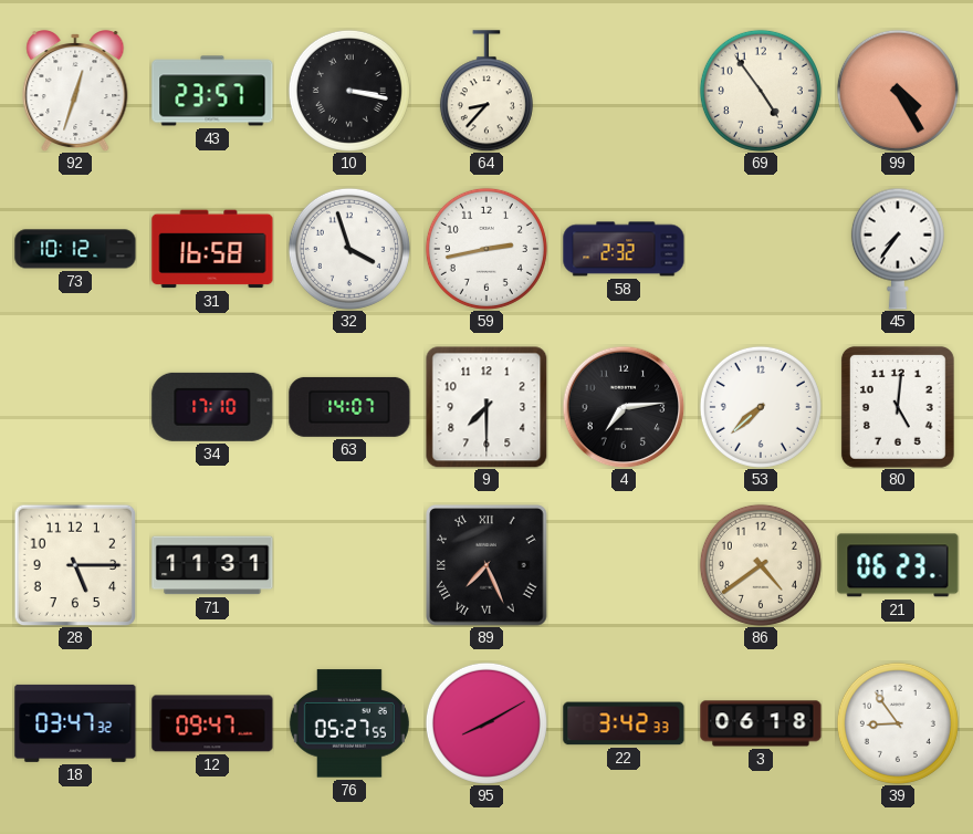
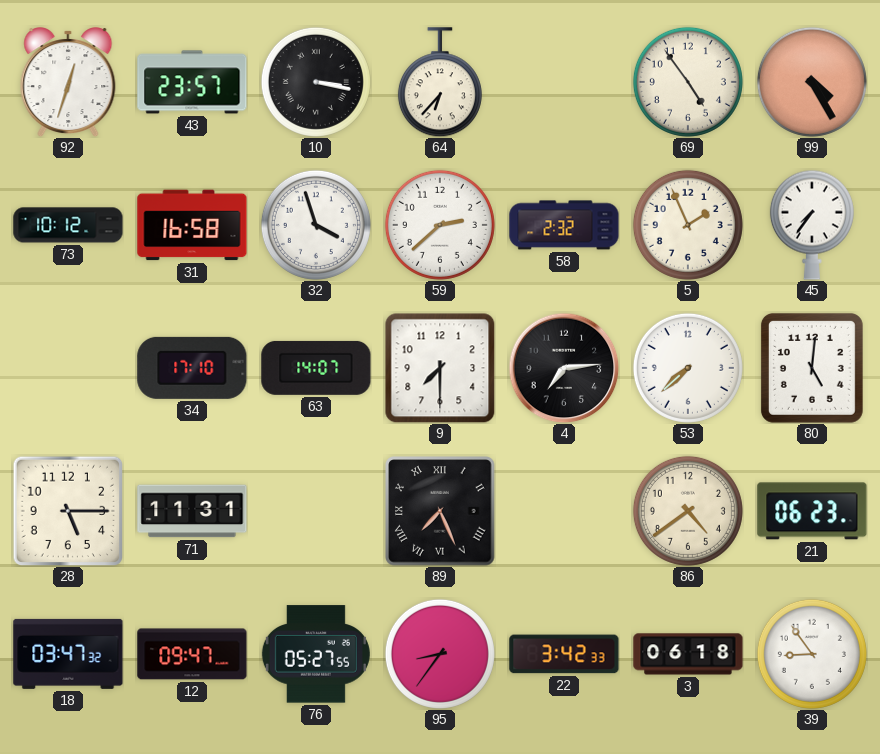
64: 8:37 -> 6:37 (440, 82)
59: 2:43 -> 2:38 (440, 225)
5: none -> 1:56 (688, 225)
95: 8:10 -> 8:36 (440, 654)
